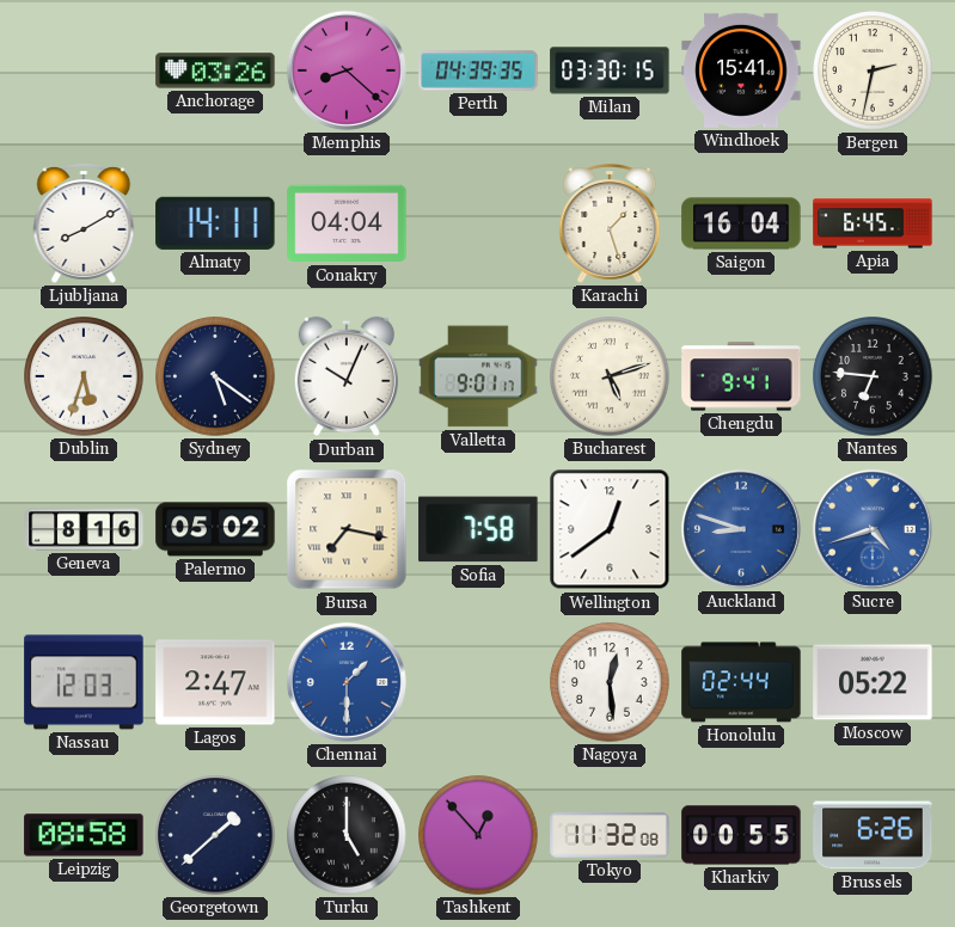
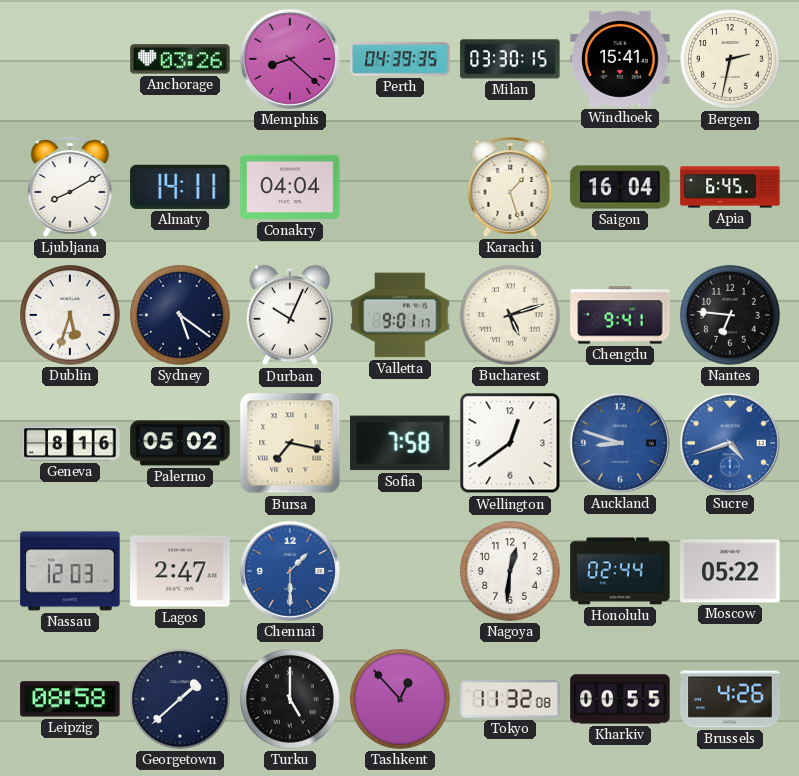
Nagoya: 12:29 -> 12:31 (510, 571)
Brussels: 6:26 -> 4:26 (730, 699)
